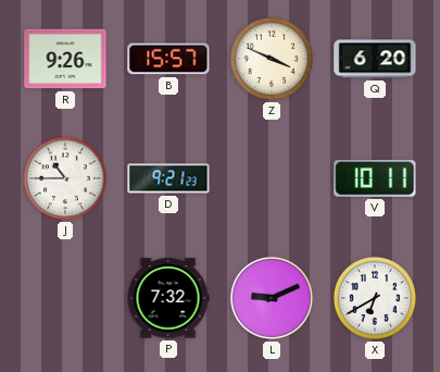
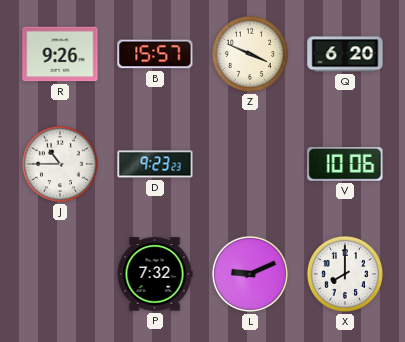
D: 9:21 -> 9:23 (155, 164)
V: 10:11 -> 10:06 (345, 165)
X: 6:40 -> 8:00 (345, 274)
